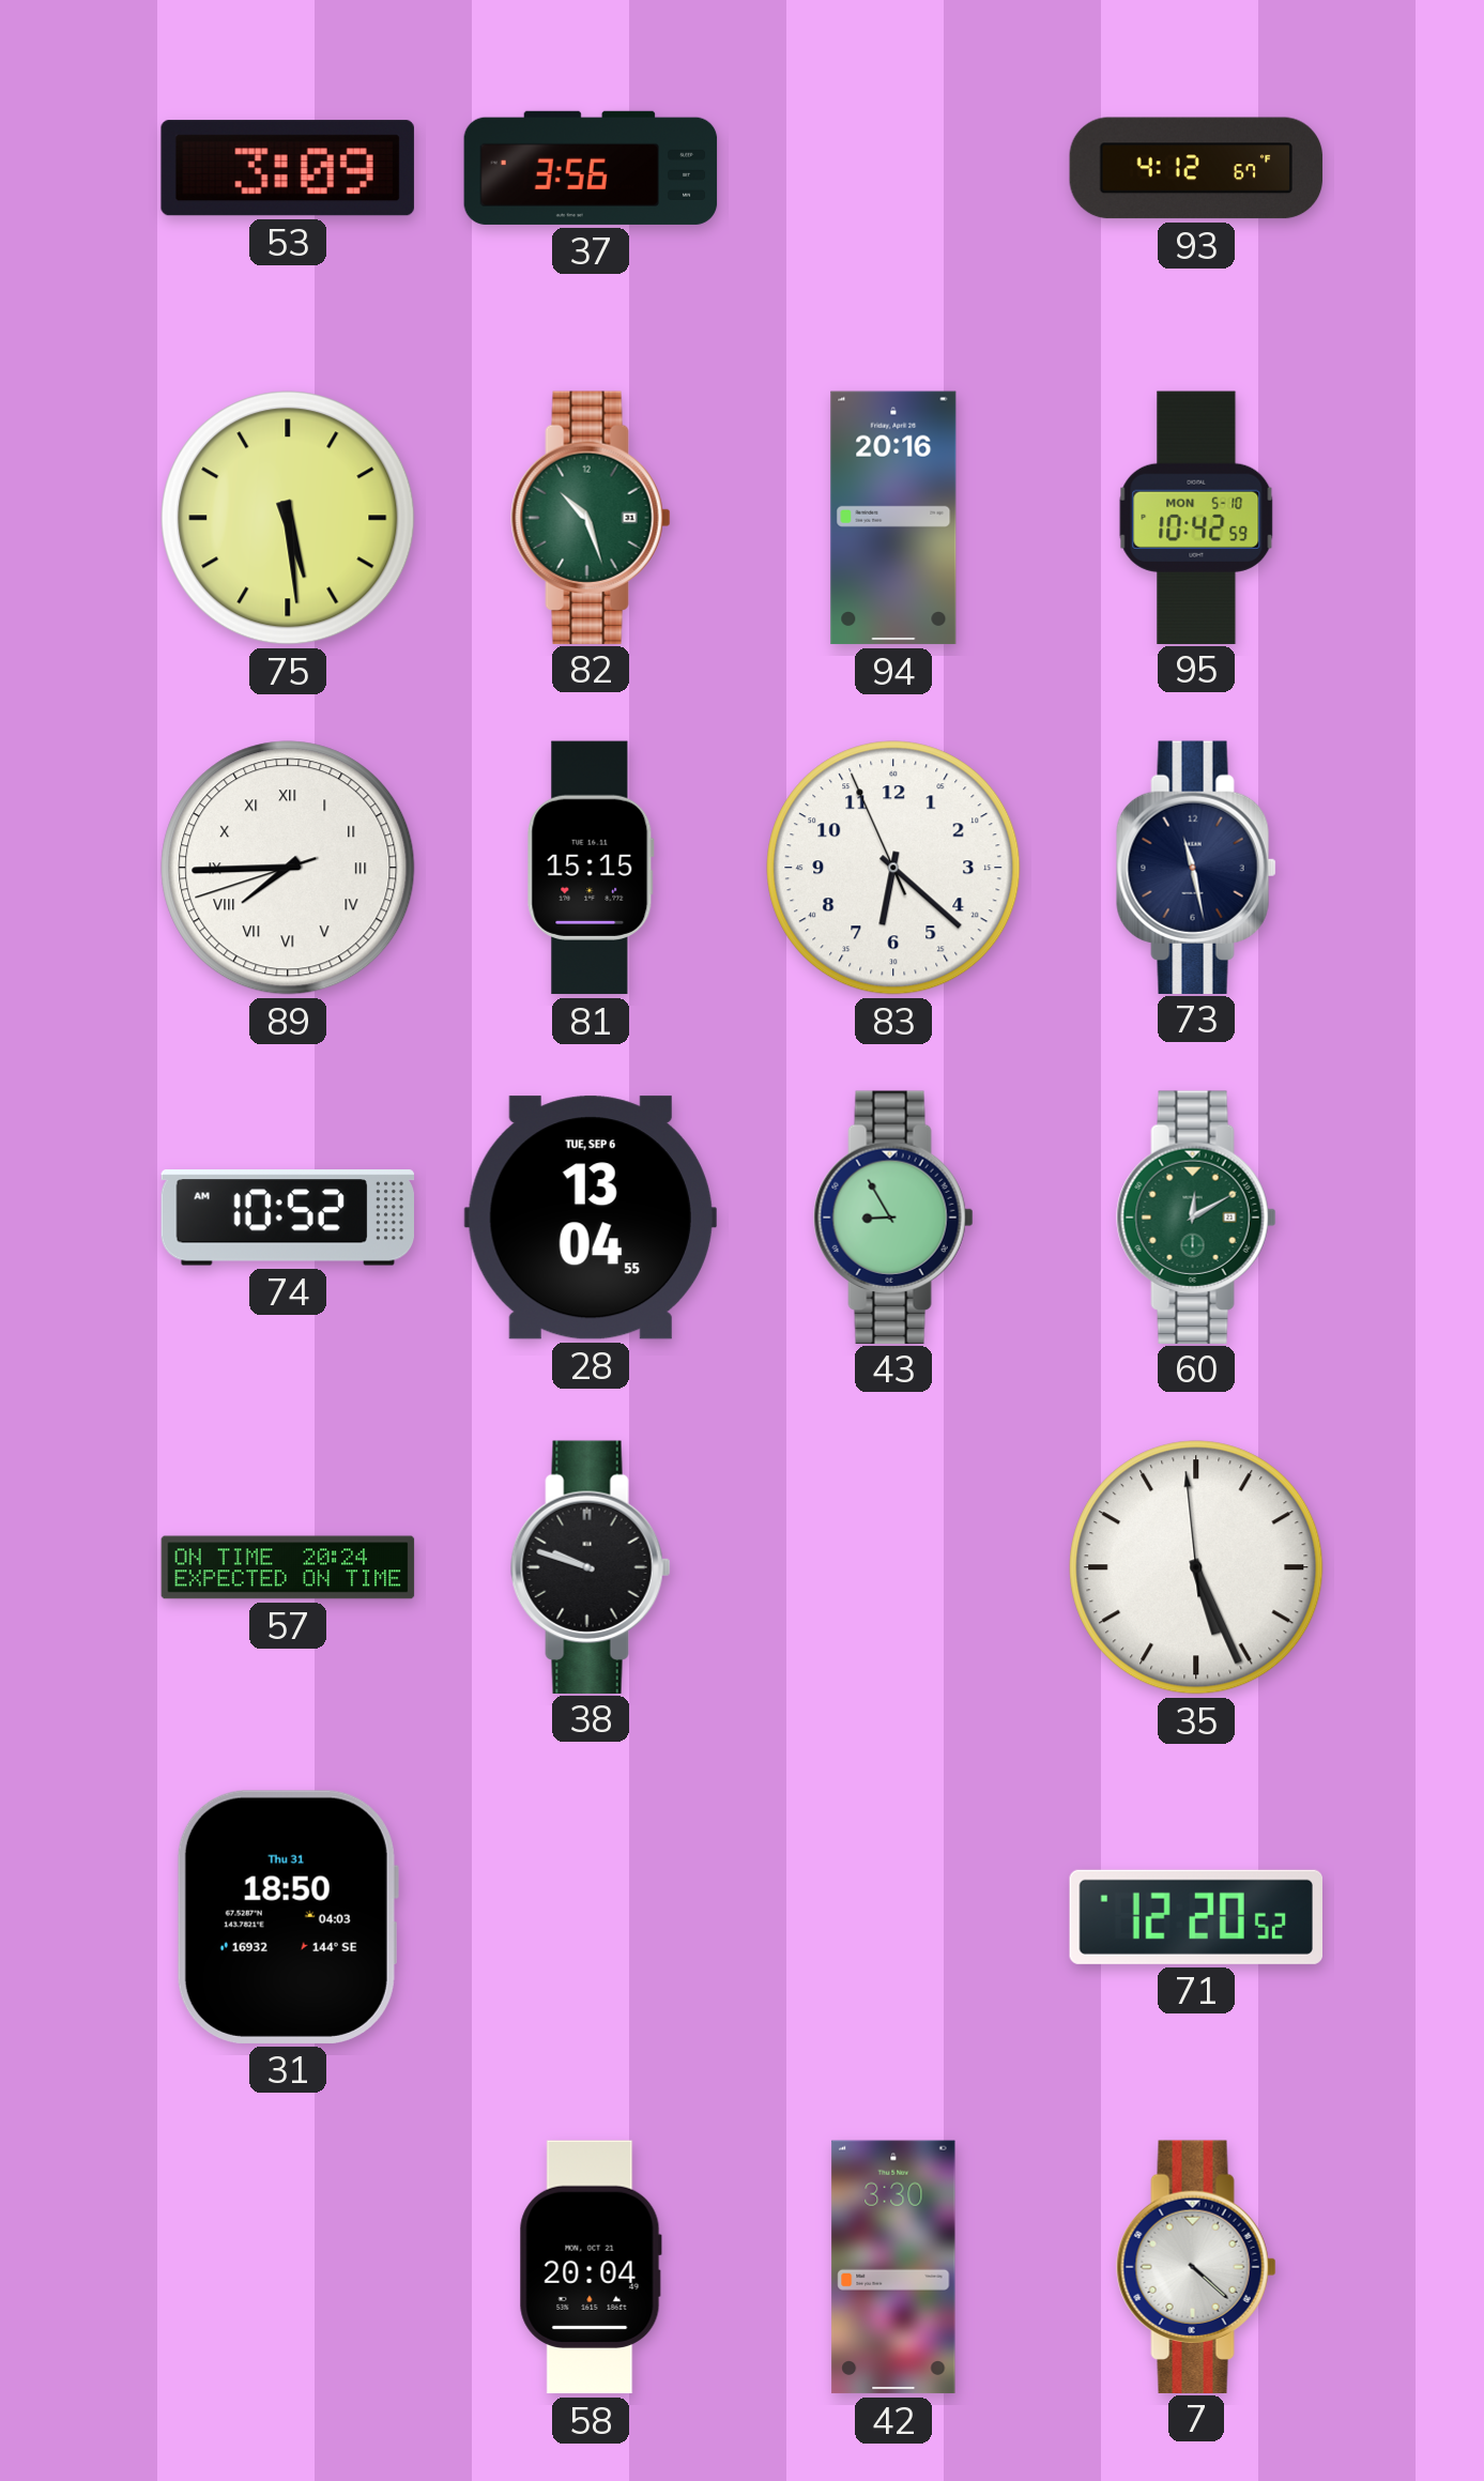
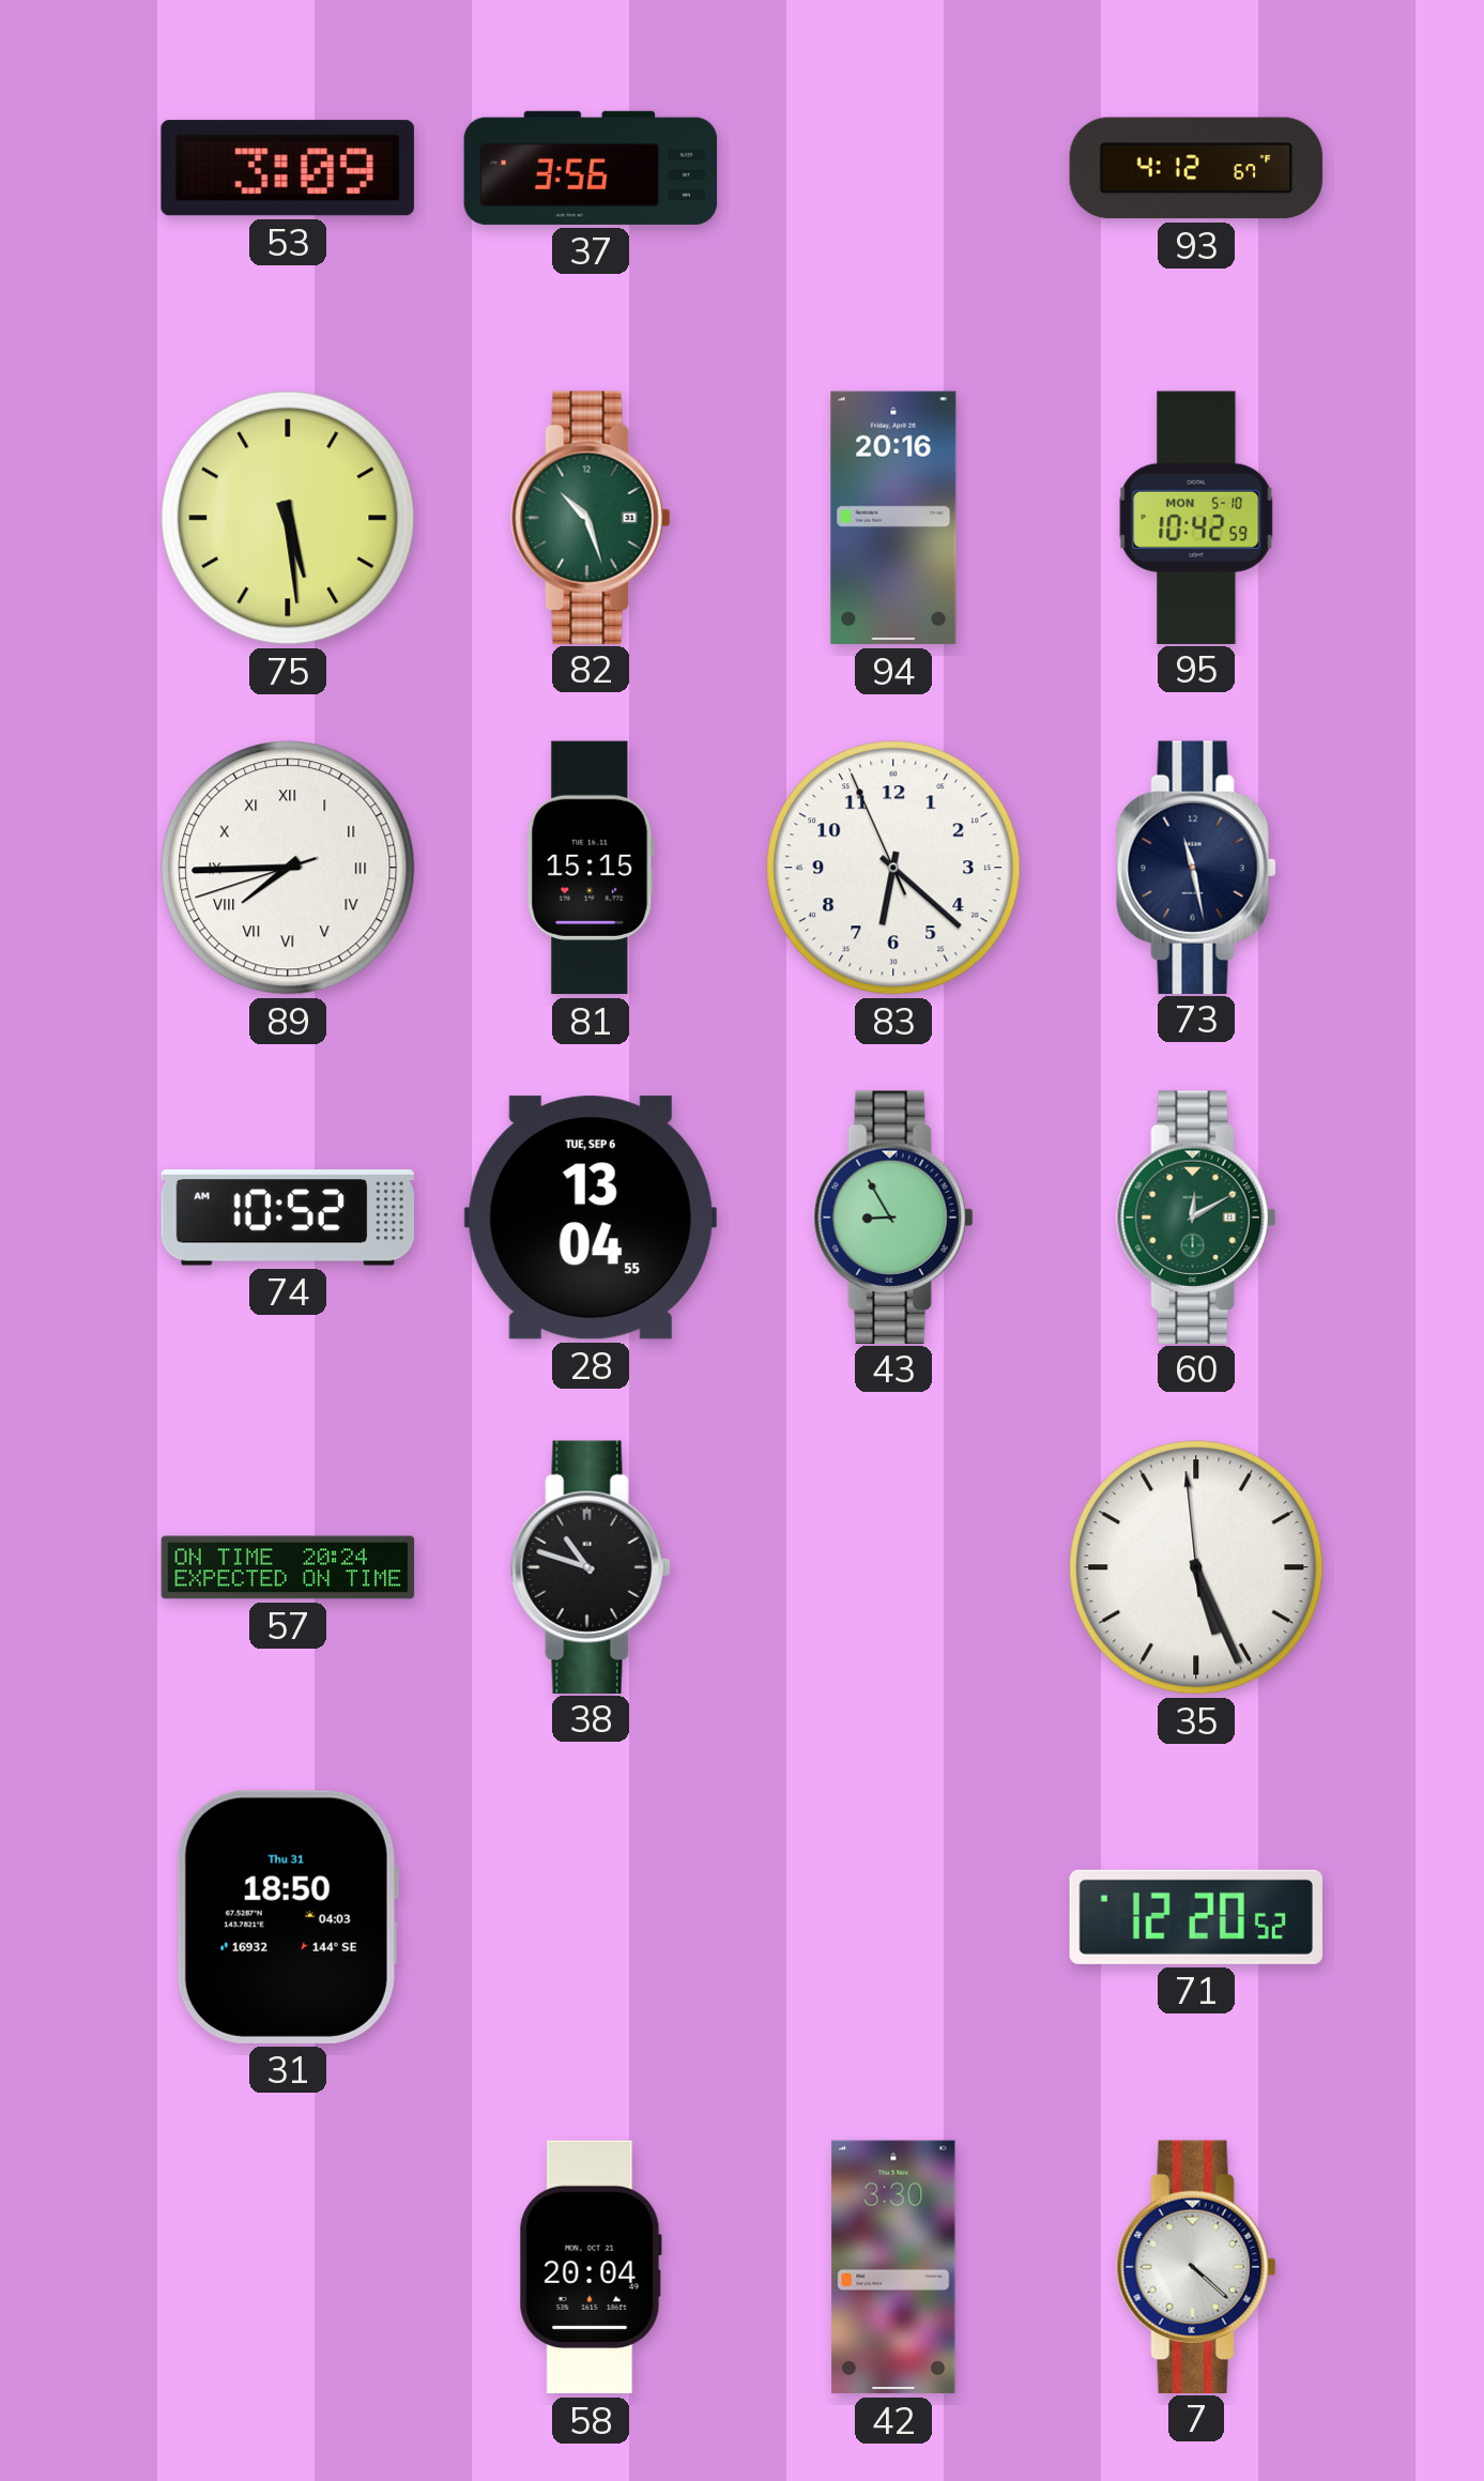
38: 9:48 -> 10:48 (591, 1566)
